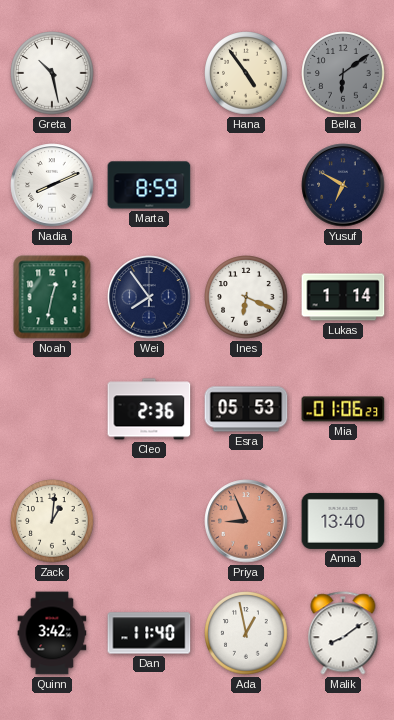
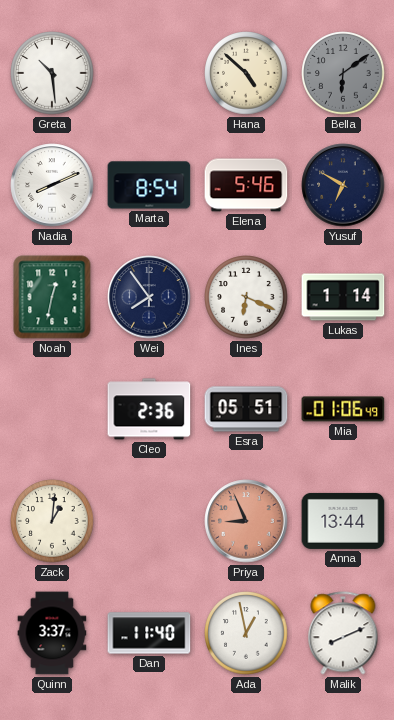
Greta: 10:28 -> 10:29 (52, 73)
Hana: 4:54 -> 4:52 (246, 73)
Marta: 8:59 -> 8:54 (149, 185)
Elena: none -> 5:46 (246, 185)
Esra: 05:53 -> 05:51 (246, 409)
Mia: 01:06:23 -> 01:06:49 (343, 409)
Anna: 13:40 -> 13:44 (343, 521)
Quinn: 3:42 -> 3:37 (52, 633)
Malik: 8:09 -> 8:11 (343, 633)
